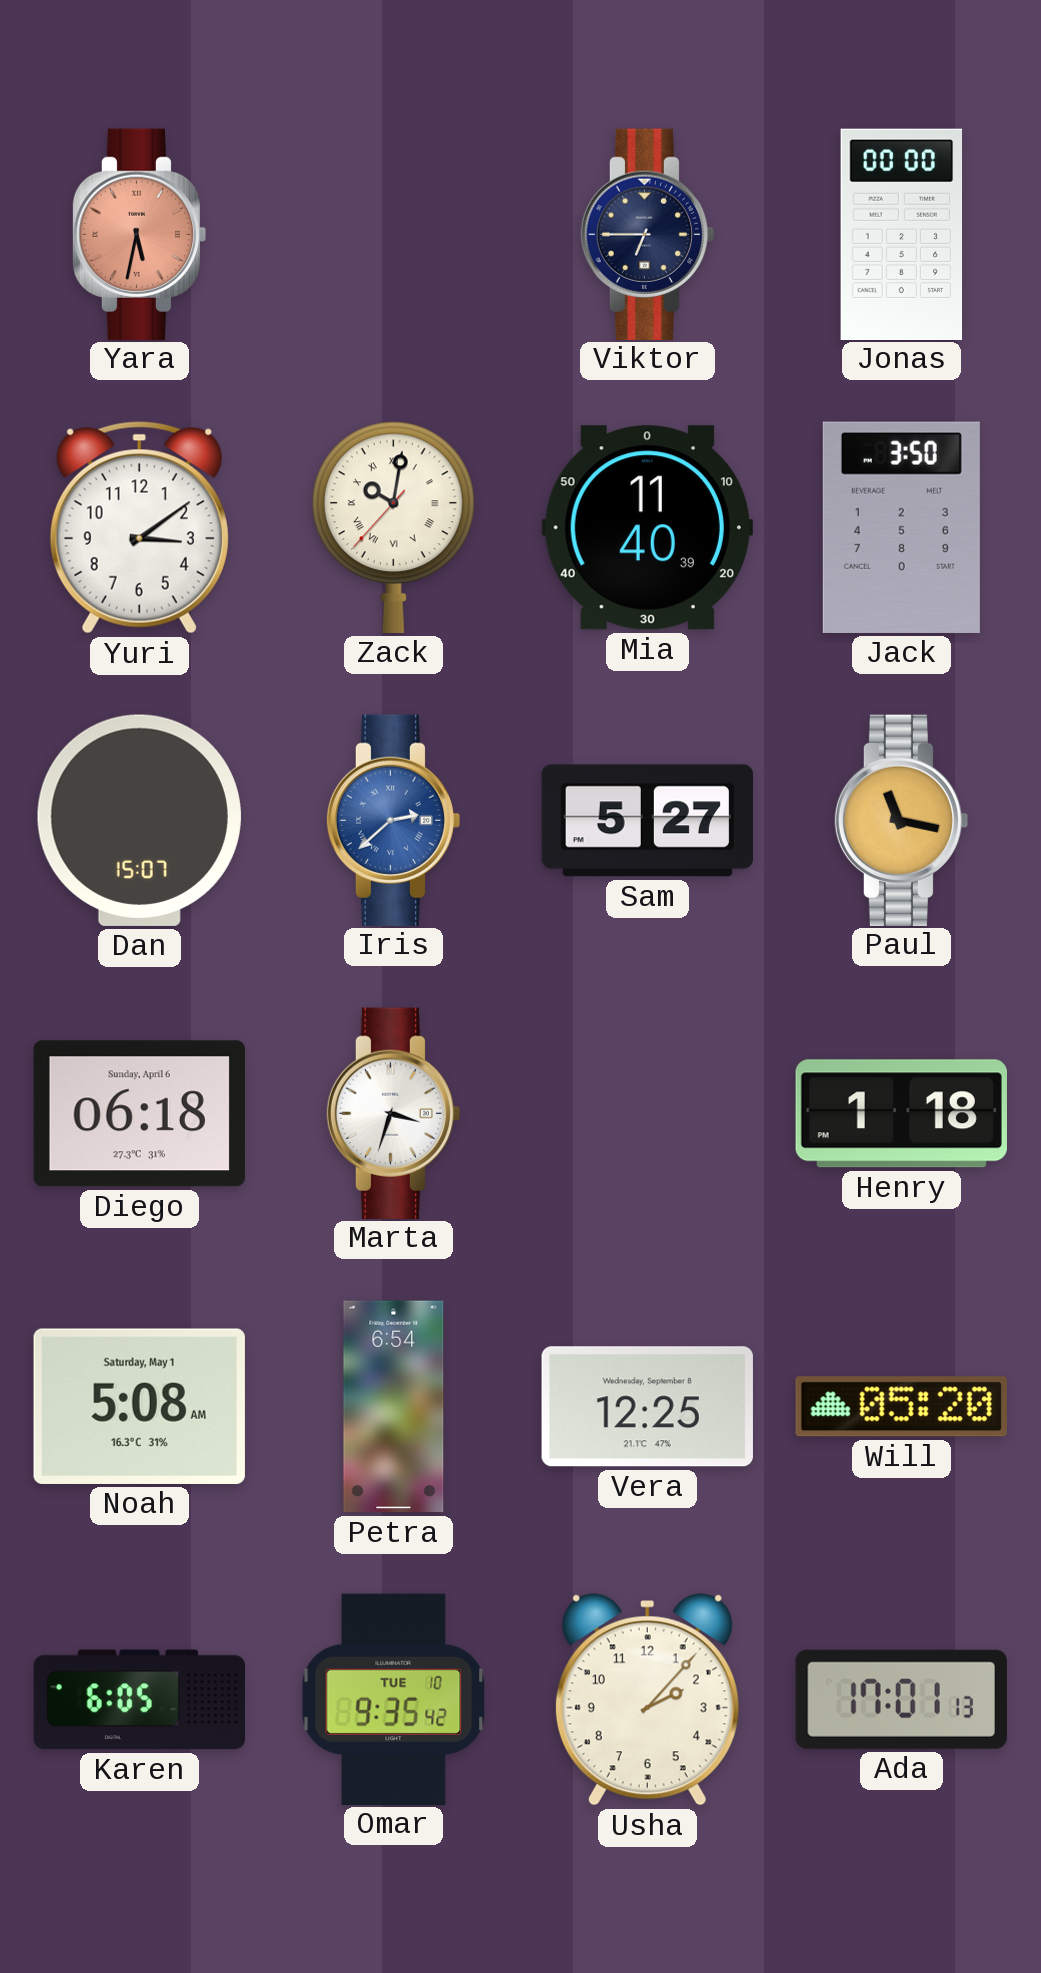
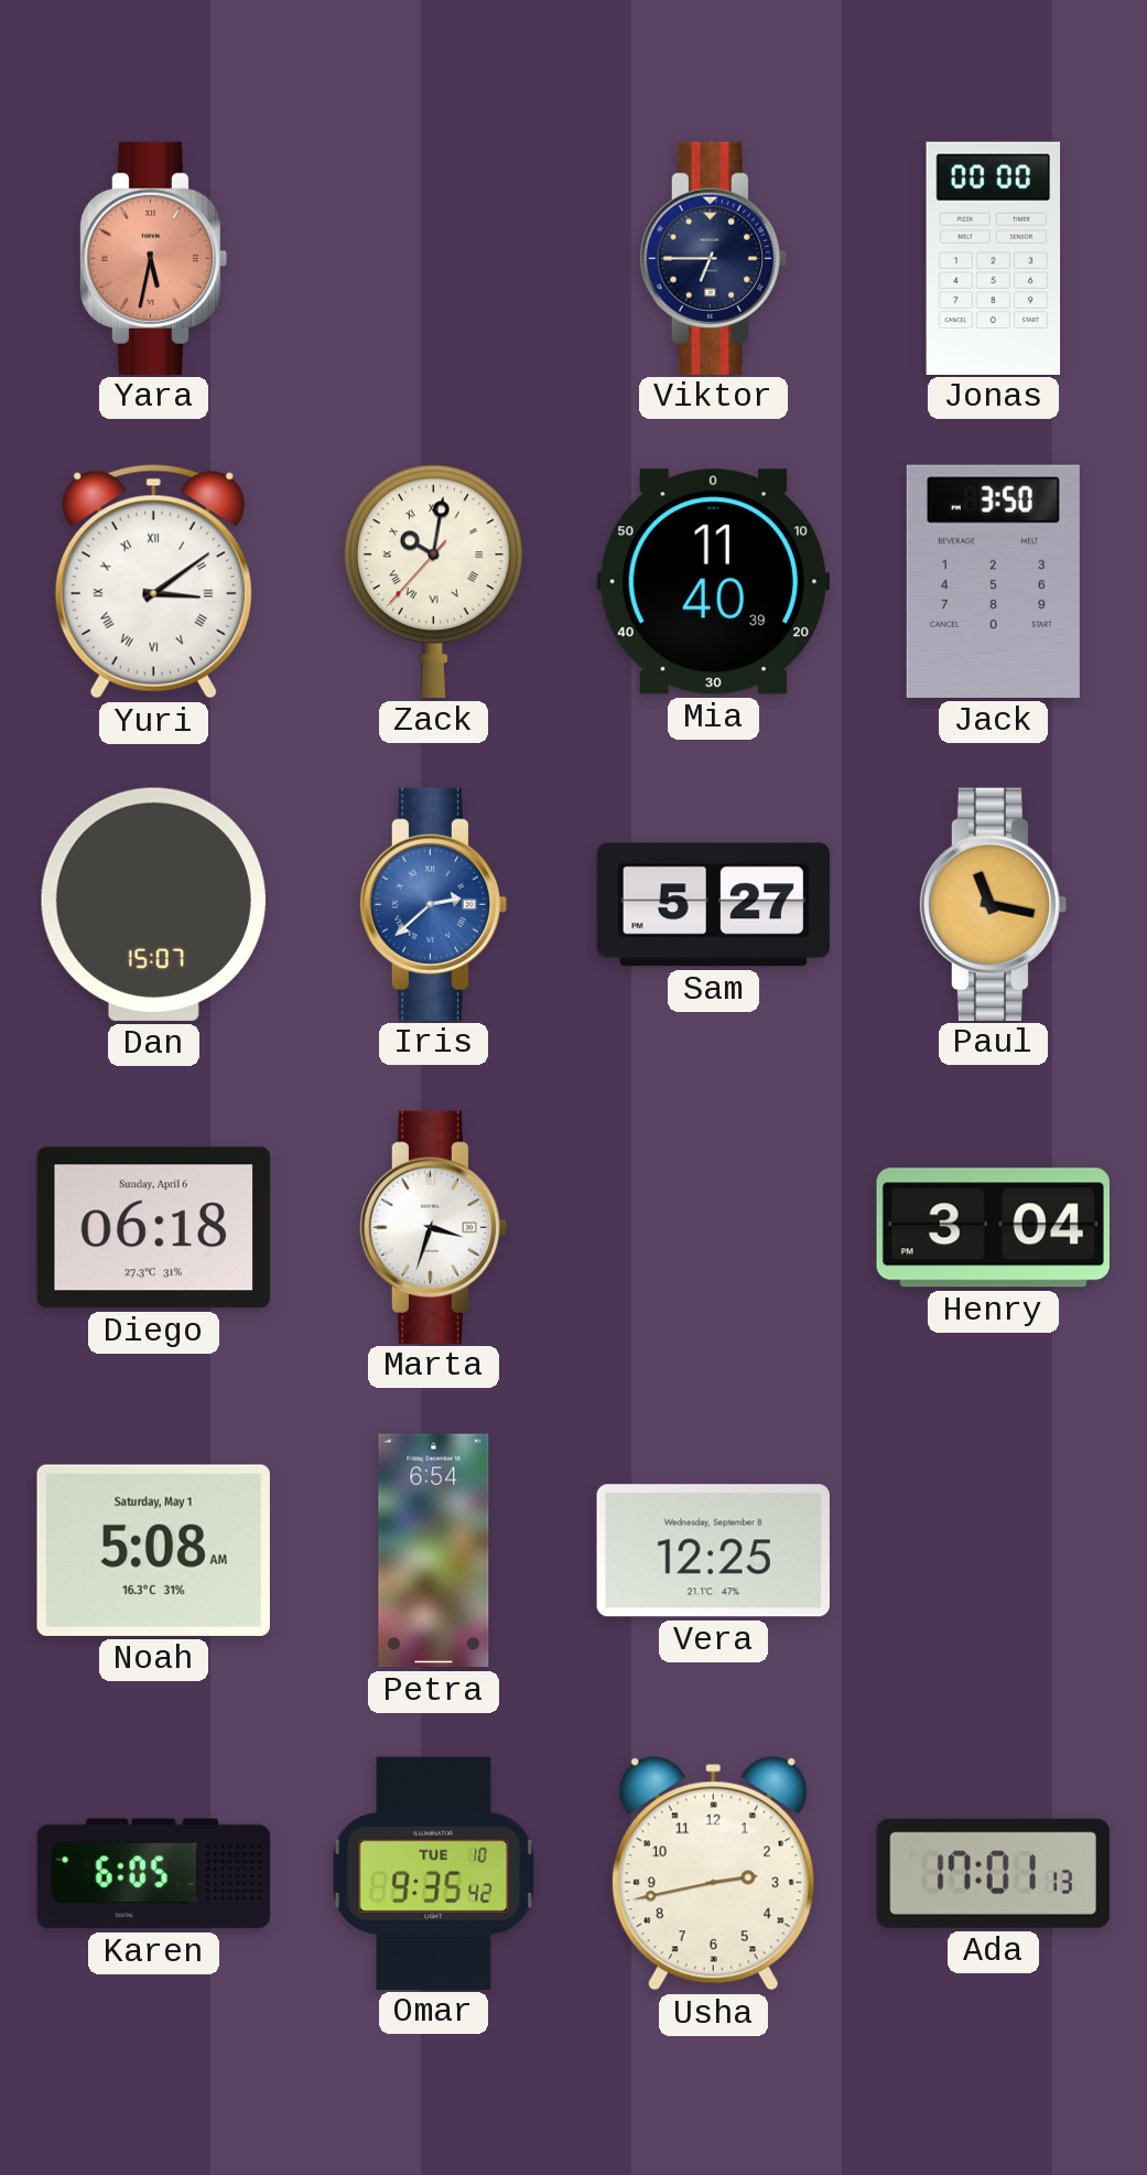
Yuri numerals: Arabic -> Roman (153, 582)
Henry: 1:18 -> 3:04 (993, 1228)
Will: 05:20 -> none (901, 1407)
Usha: 2:07 -> 2:43 (713, 1874)
